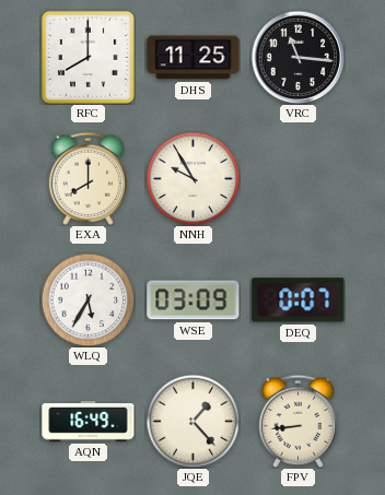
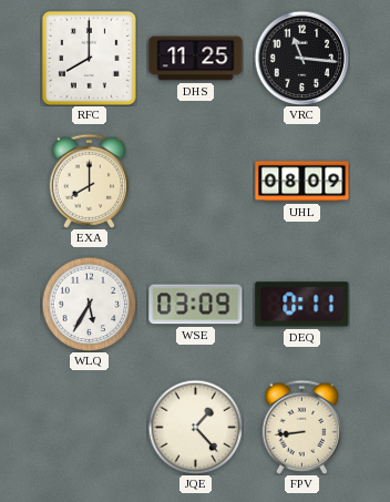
NNH: 9:55 -> none (192, 178)
UHL: none -> 08:09 (302, 182)
DEQ: 0:07 -> 0:11 (302, 305)
AQN: 16:49 -> none (89, 422)
